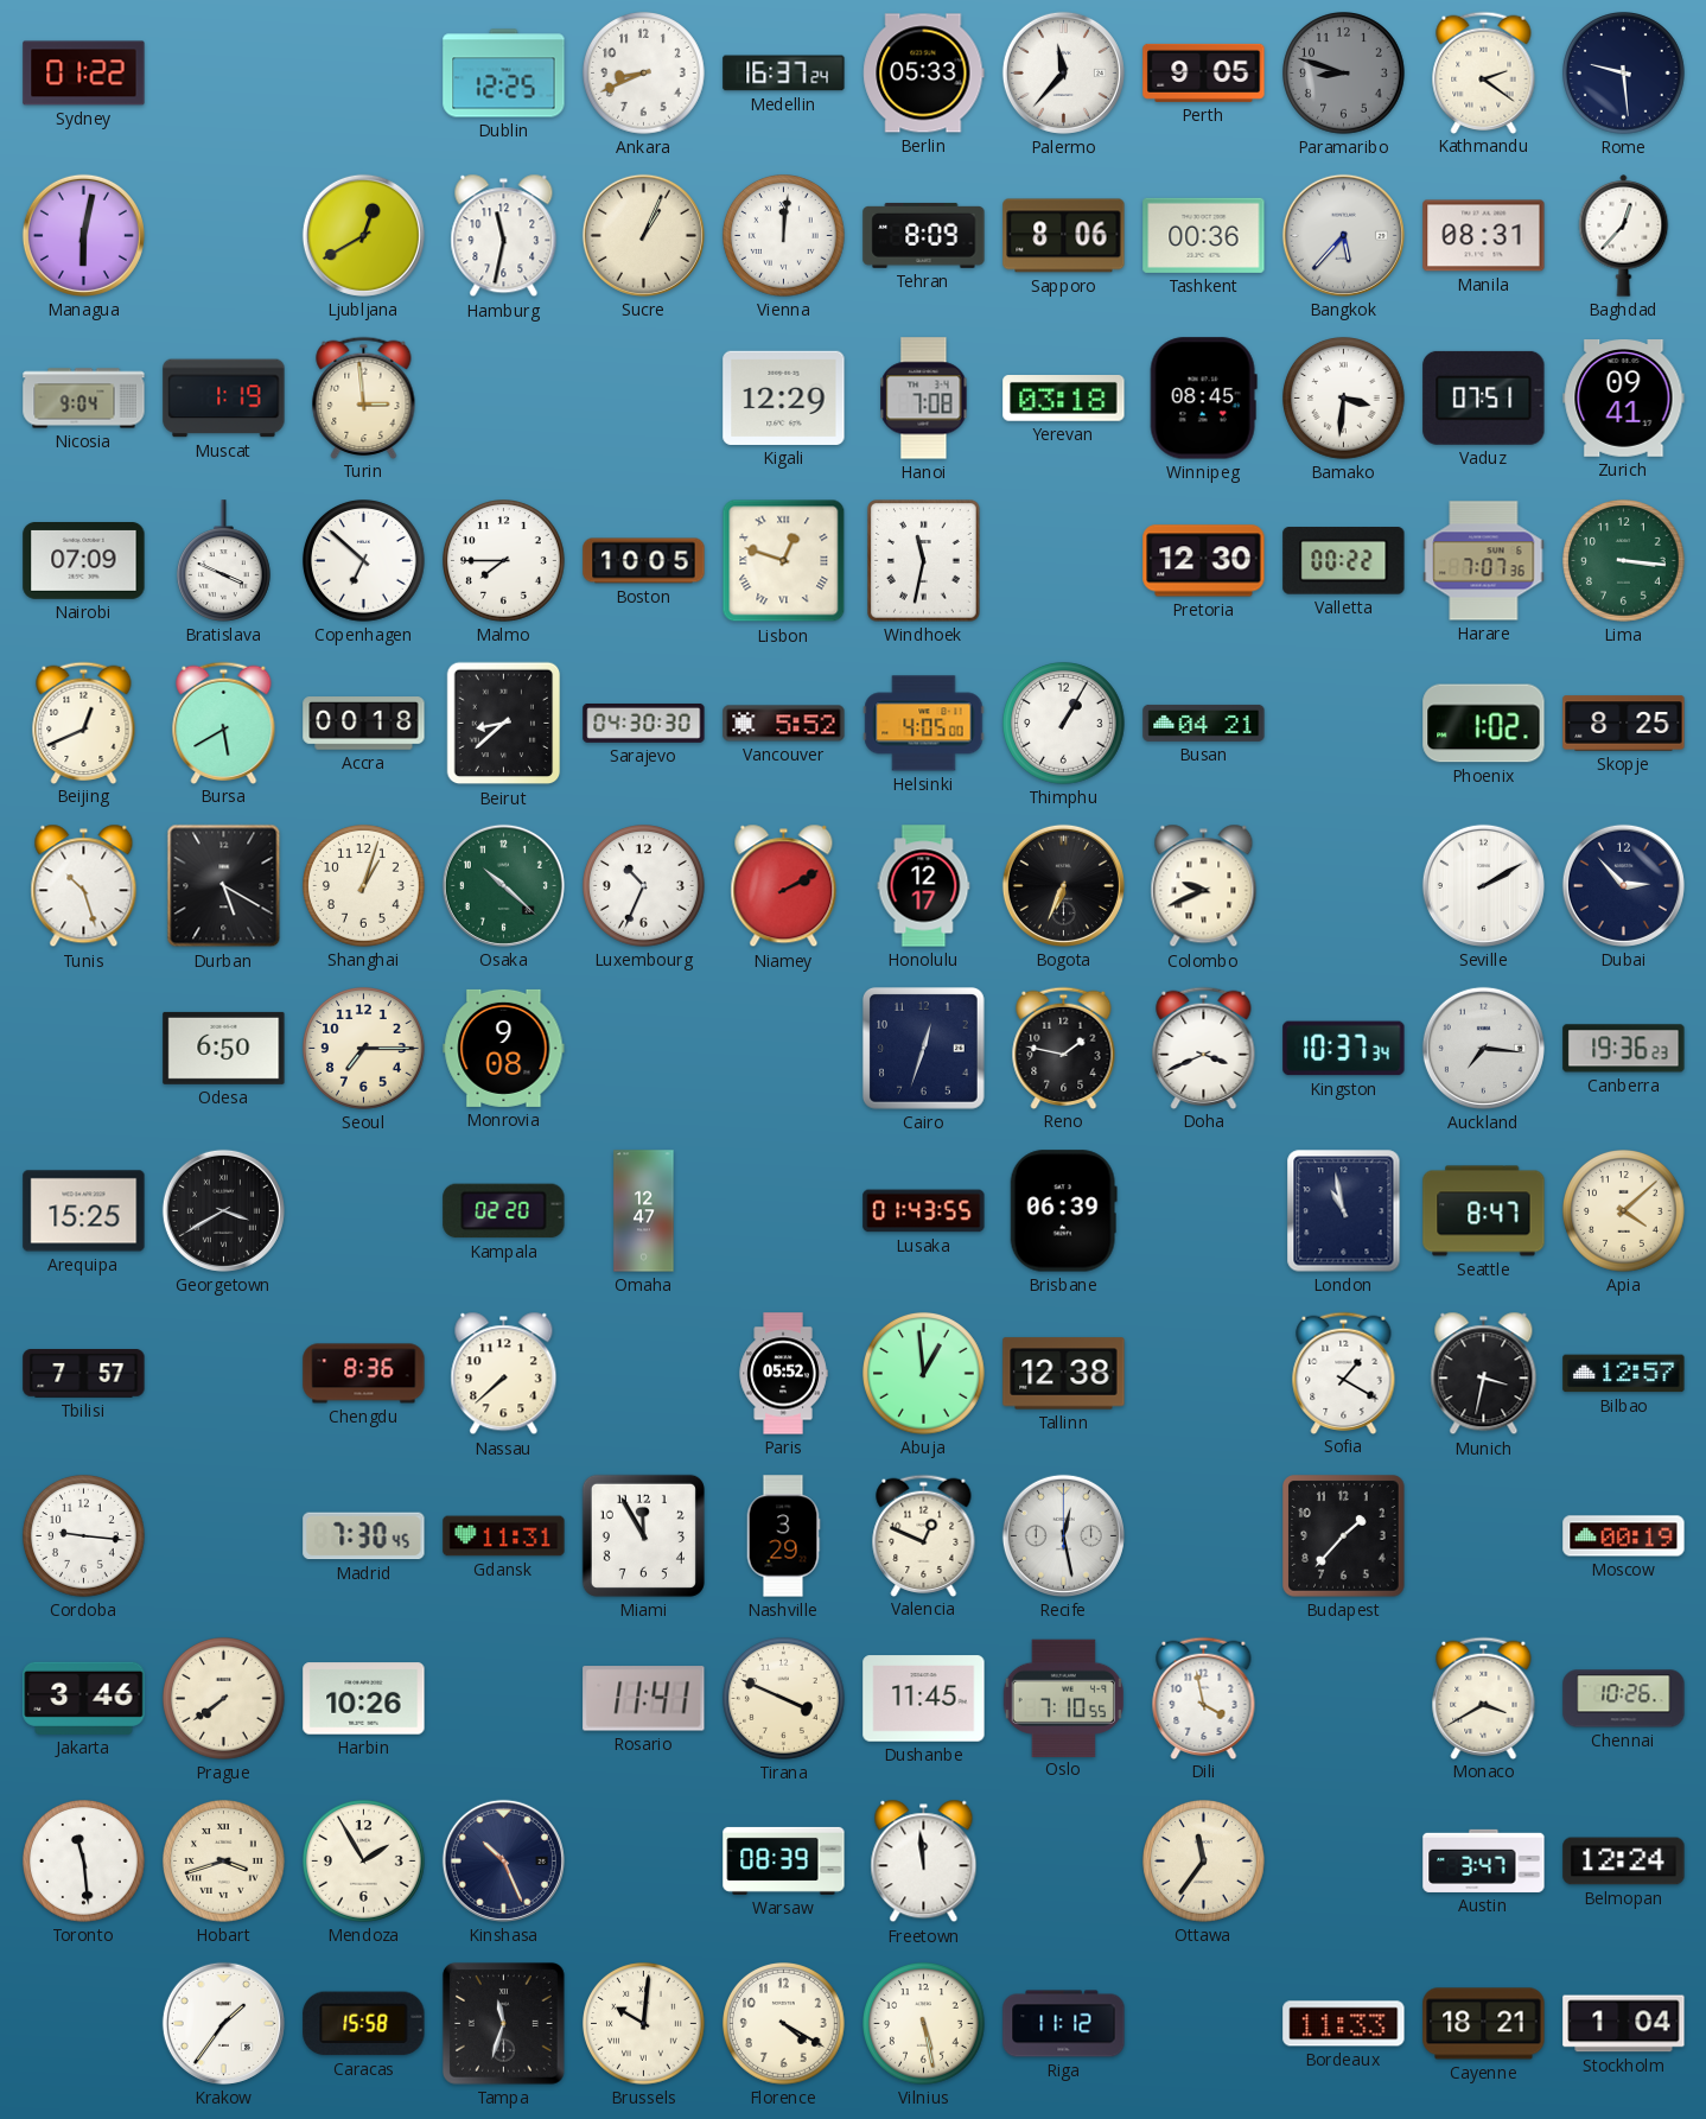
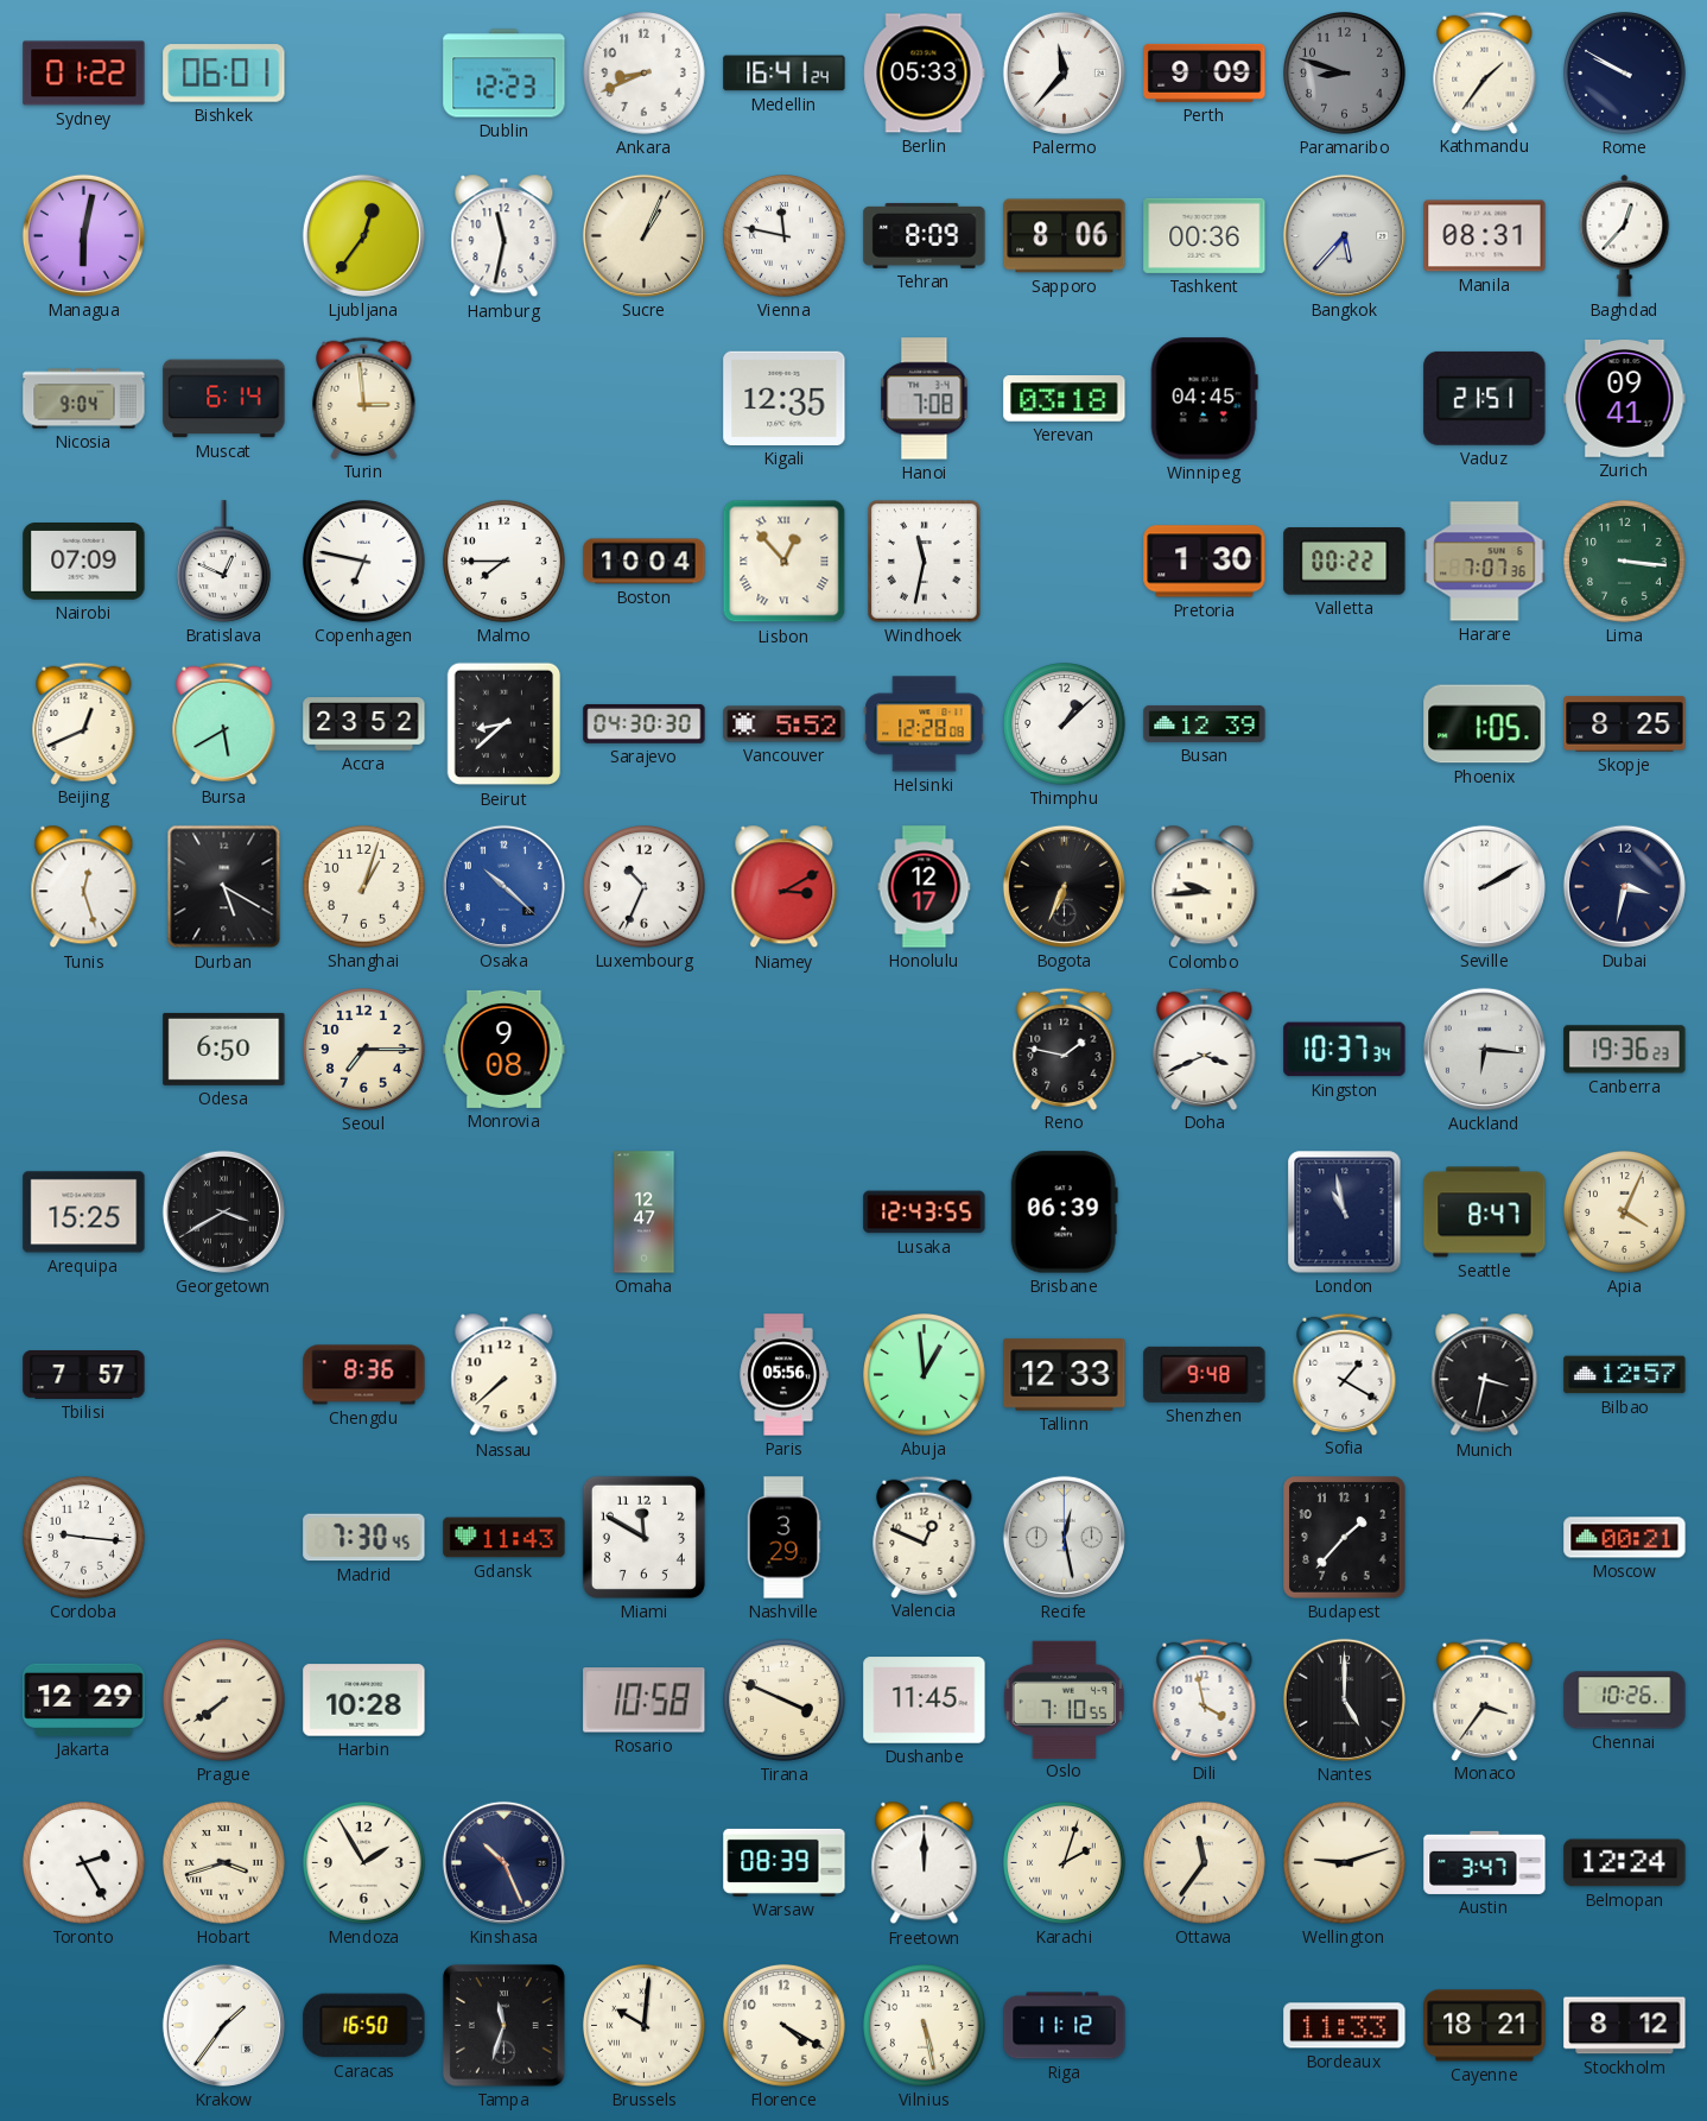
Bishkek: none -> 06:01 (224, 74)
Dublin: 12:25 -> 12:23 (505, 74)
Medellin: 16:37 -> 16:41 (785, 74)
Perth: 9:05 -> 9:09 (1205, 72)
Kathmandu: 2:21 -> 1:36 (1485, 72)
Rome: 9:29 -> 9:50 (1625, 74)
Ljubljana: 12:40 -> 12:36 (363, 235)
Vienna: 12:01 -> 11:47 (785, 236)
Muscat: 1:19 -> 6:14 (224, 399)
Kigali: 12:29 -> 12:35 (785, 398)
Winnipeg: 08:45 -> 04:45 (1204, 399)
Bamako: 3:31 -> none (1344, 399)
Vaduz: 07:51 -> 21:51 (1485, 398)
Bratislava: 3:49 -> 12:49 (223, 562)
Copenhagen: 6:52 -> 6:47 (364, 562)
Boston: 10:05 -> 10:04 (645, 562)
Lisbon: 12:48 -> 12:53 (785, 562)
Pretoria: 12:30 -> 1:30 (1205, 562)
Accra: 00:18 -> 23:52 (364, 724)
Helsinki: 4:05 -> 12:28 (925, 724)
Thimphu: 1:05 -> 1:08 (1065, 724)
Busan: 04:21 -> 12:39 (1205, 723)
Phoenix: 1:02 -> 1:05 (1485, 724)
Tunis: 10:27 -> 12:27 (84, 887)
Osaka dial: green -> blue (503, 886)
Niamey: 2:10 -> 3:10 (785, 887)
Colombo: 9:41 -> 9:44 (1205, 887)
Dubai: 2:53 -> 3:32 (1624, 886)
Cairo: 12:33 -> none (923, 1048)
Auckland: 7:16 -> 6:16 (1484, 1049)
Kampala: 02:20 -> none (504, 1211)
Lusaka: 01:43 -> 12:43 (925, 1213)
Apia: 4:08 -> 4:04 (1625, 1213)
Paris: 05:52 -> 05:56 (783, 1375)
Tallinn: 12:38 -> 12:33 (1065, 1375)
Shenzhen: none -> 9:48 (1205, 1374)
Gdansk: 11:31 -> 11:43 (505, 1538)
Miami: 11:55 -> 11:50 (643, 1537)
Moscow: 00:19 -> 00:21 (1625, 1538)
Jakarta: 3:46 -> 12:29 (84, 1699)
Harbin: 10:26 -> 10:28 (364, 1701)
Rosario: 11:41 -> 10:58 (645, 1701)
Nantes: none -> 5:00 (1344, 1699)
Monaco: 3:40 -> 3:36 (1485, 1699)
Toronto: 11:29 -> 2:25 (84, 1863)
Freetown: 11:59 -> 12:00 (925, 1863)
Karachi: none -> 2:03 (1065, 1863)
Wellington: none -> 9:12 (1345, 1863)
Caracas: 15:58 -> 16:50 (364, 2026)
Stockholm: 1:04 -> 8:12 (1625, 2026)
